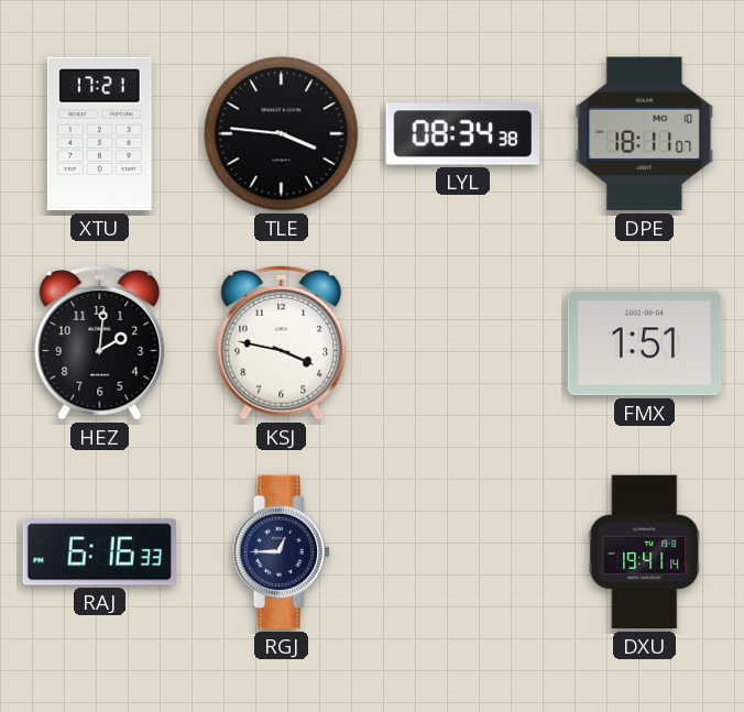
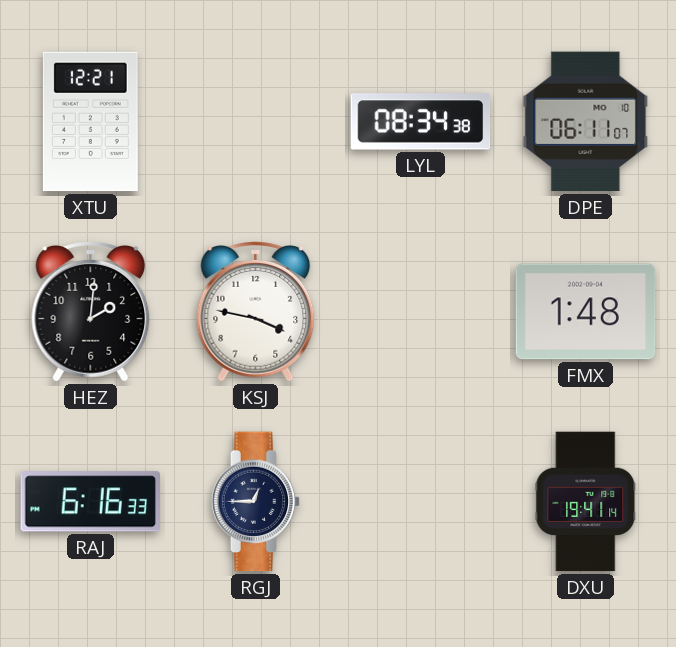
XTU: 17:21 -> 12:21 (90, 122)
TLE: 3:46 -> none (282, 134)
DPE: 18:11 -> 06:11 (586, 122)
FMX: 1:51 -> 1:48 (586, 312)
